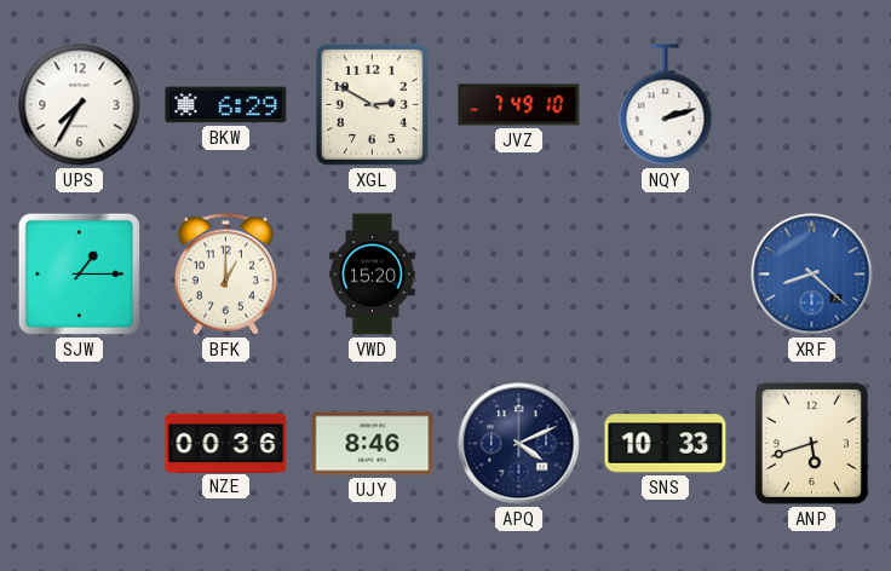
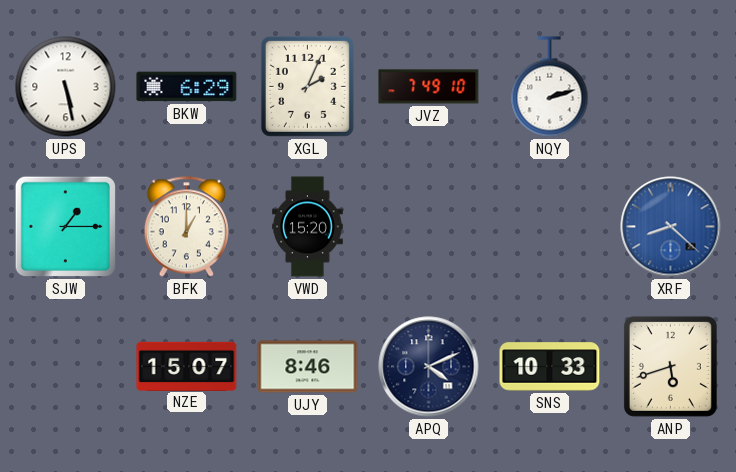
UPS: 7:35 -> 5:28 (66, 87)
XGL: 2:50 -> 2:04 (307, 86)
NZE: 00:36 -> 15:07 (187, 366)
